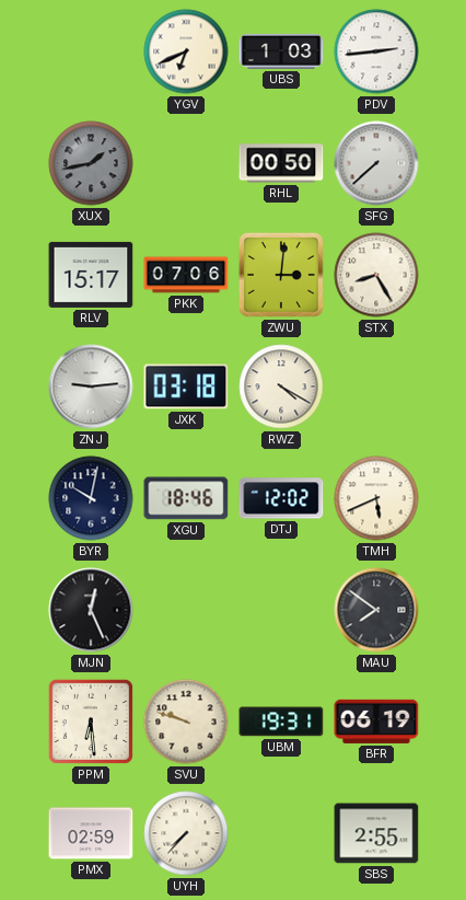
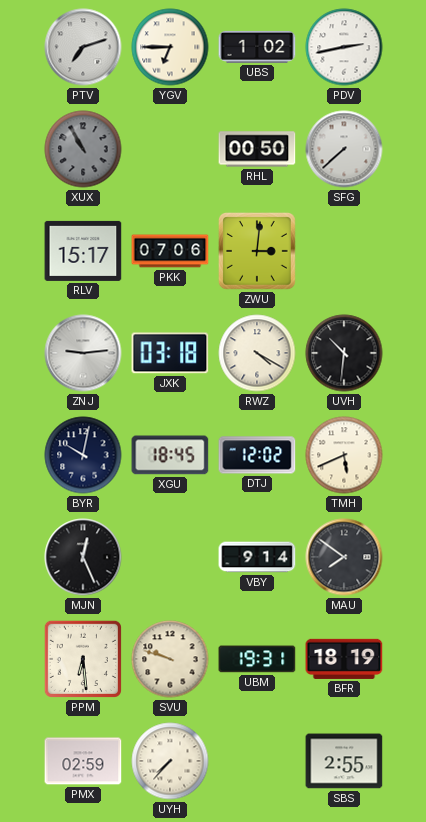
PTV: none -> 7:12 (83, 47)
YGV: 6:41 -> 6:45 (170, 47)
UBS: 1:03 -> 1:02 (257, 47)
PDV: 2:44 -> 2:43 (344, 47)
XUX: 1:43 -> 10:55 (83, 149)
STX: 8:25 -> none (376, 275)
UVH: none -> 10:31 (344, 353)
XGU: 18:46 -> 18:45 (170, 455)
VBY: none -> 9:14 (257, 557)
BFR: 06:19 -> 18:19 (344, 659)
